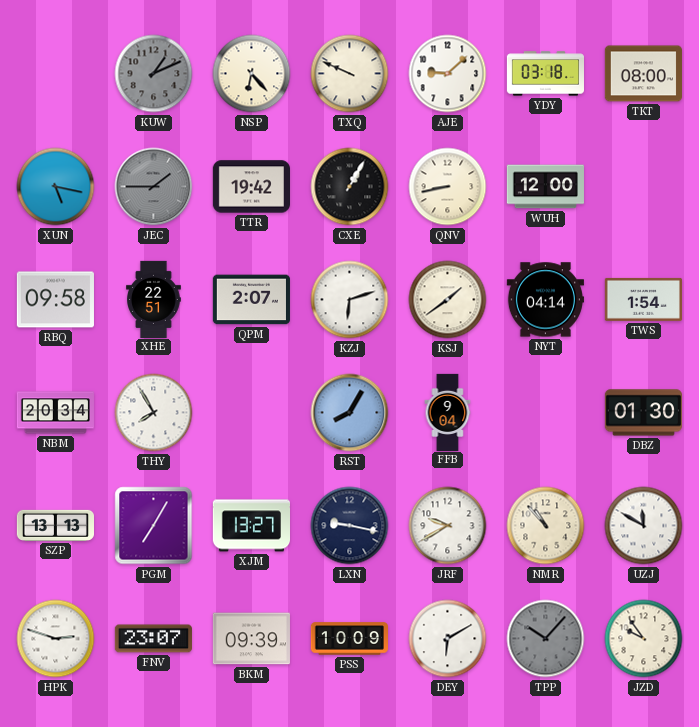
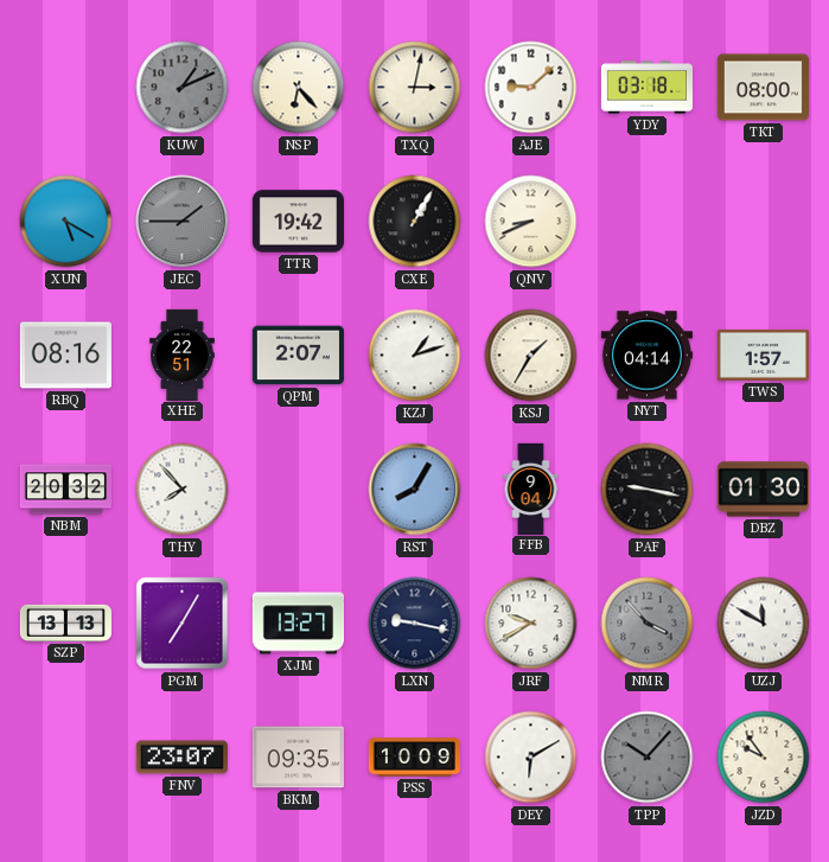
TXQ: 9:49 -> 3:02 (415, 88)
XUN: 5:17 -> 5:20 (66, 222)
QNV: 8:43 -> 8:41 (531, 222)
WUH: 12:00 -> none (545, 187)
RBQ: 09:58 -> 08:16 (65, 356)
KZJ: 6:12 -> 1:12 (415, 356)
KSJ: 1:39 -> 1:35 (531, 356)
TWS: 1:54 -> 1:57 (763, 355)
NBM: 20:34 -> 20:32 (65, 490)
THY: 7:55 -> 7:53 (183, 490)
PAF: none -> 9:17 (648, 490)
NMR: 10:53 -> 3:53 (648, 624)
NMR dial: cream -> grey (648, 624)
HPK: 2:48 -> none (56, 639)
BKM: 09:39 -> 09:35 (298, 758)
